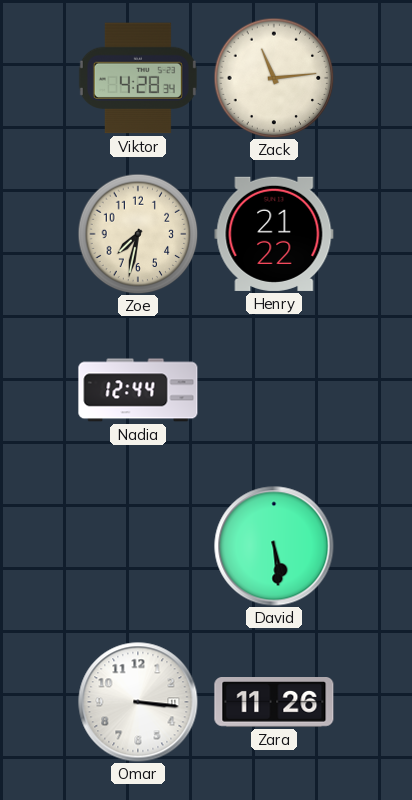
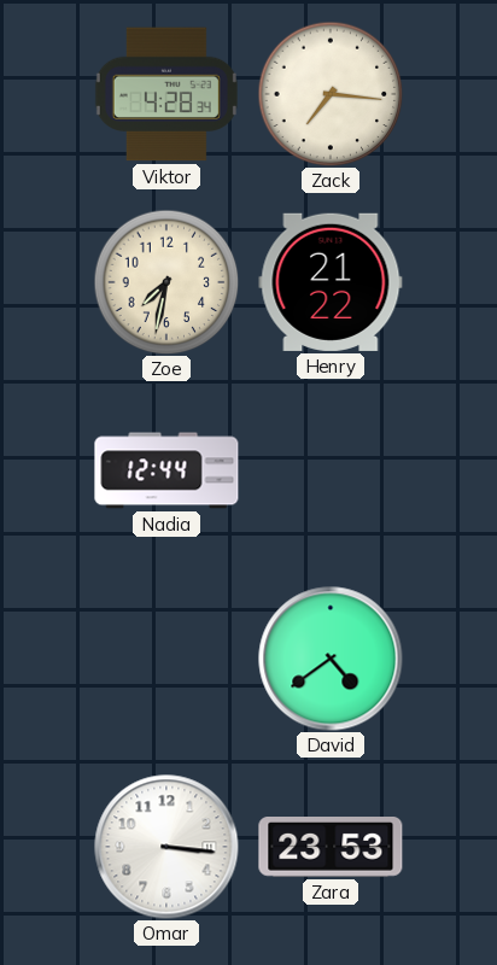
Zack: 11:14 -> 7:16 (331, 94)
David: 5:29 -> 4:39 (331, 659)
Zara: 11:26 -> 23:53 (331, 848)
